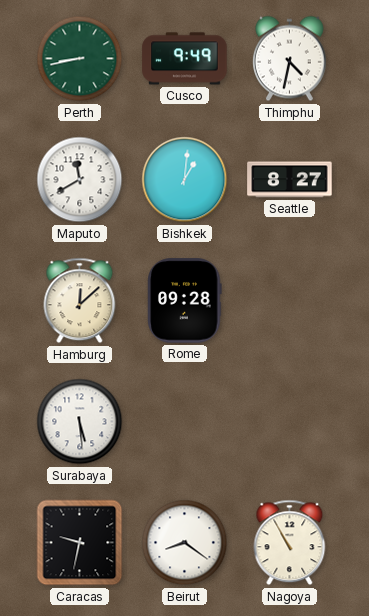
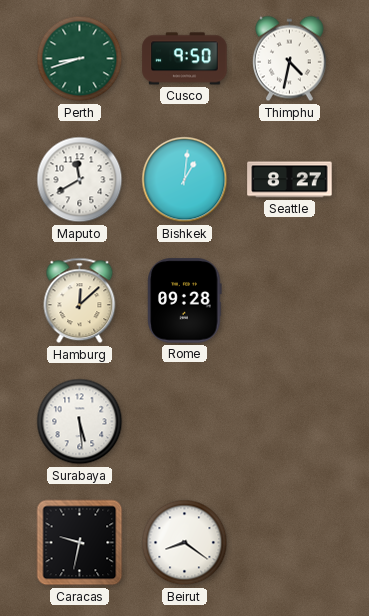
Perth: 8:43 -> 8:42 (80, 59)
Cusco: 9:49 -> 9:50 (185, 59)
Nagoya: 10:55 -> none (290, 543)
